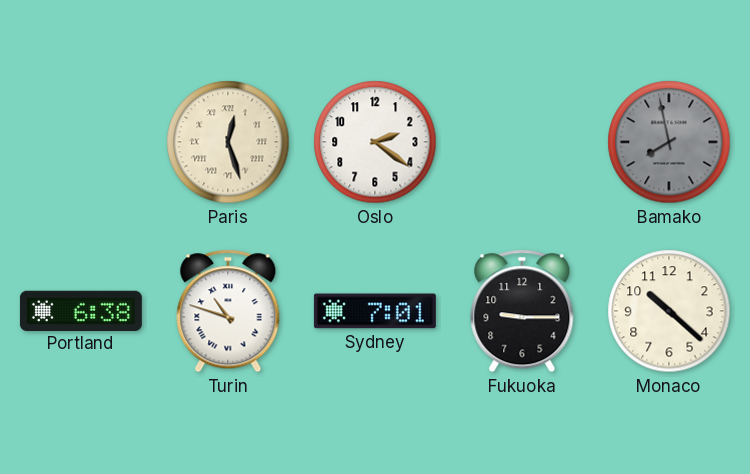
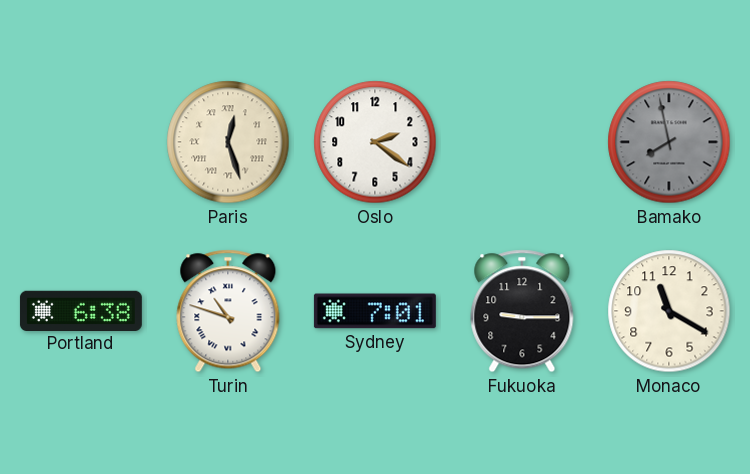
Monaco: 10:22 -> 11:20 (669, 311)
